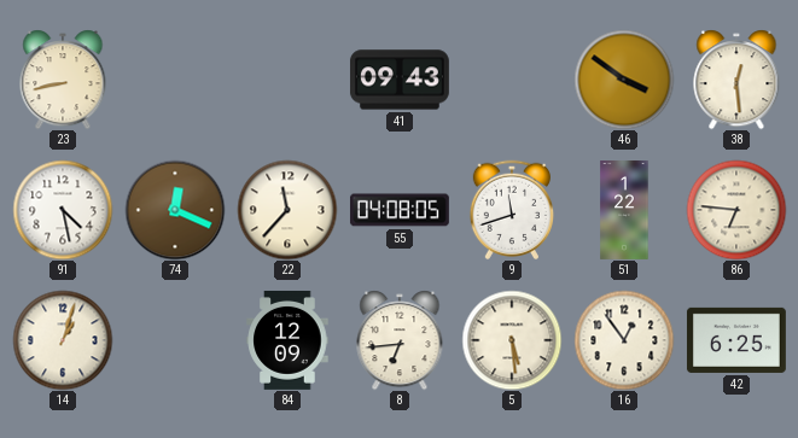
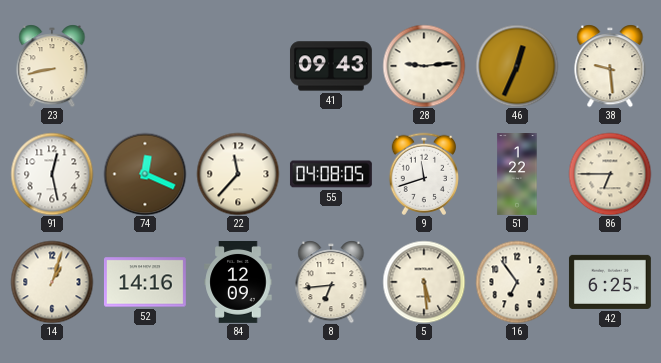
28: none -> 9:14 (424, 66)
46: 3:51 -> 12:34 (517, 66)
38: 12:29 -> 9:29 (610, 66)
91: 4:28 -> 12:28 (52, 174)
86: 6:46 -> 6:45 (610, 174)
52: none -> 14:16 (145, 282)
16: 12:54 -> 6:54 (517, 282)
